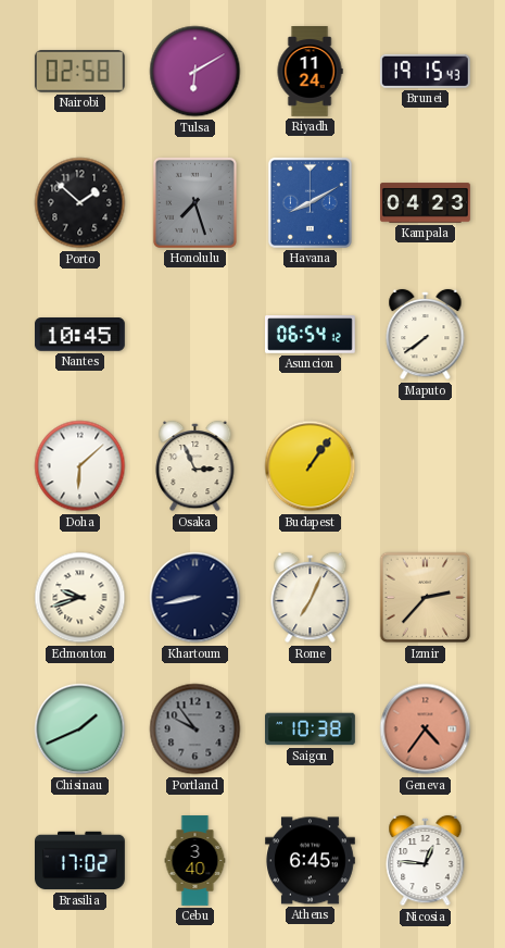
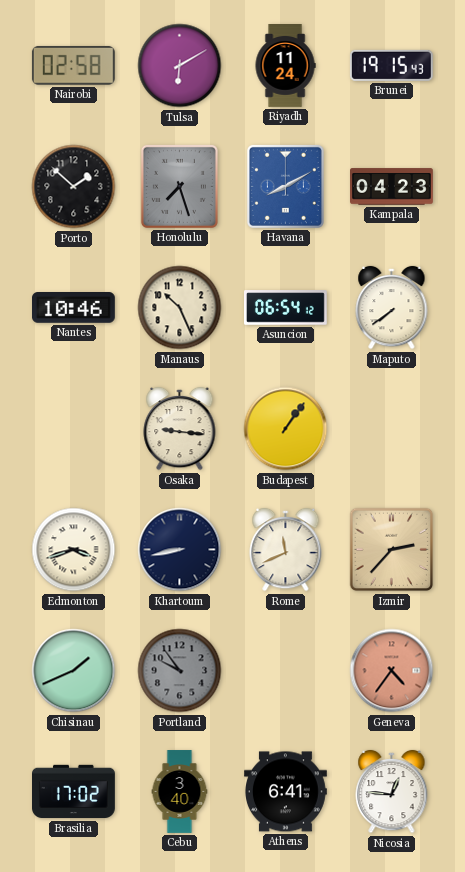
Nantes: 10:45 -> 10:46 (74, 308)
Manaus: none -> 10:26 (180, 308)
Doha: 6:08 -> none (80, 466)
Osaka: 2:56 -> 9:16 (180, 429)
Edmonton: 9:42 -> 3:42 (74, 550)
Rome: 7:04 -> 11:41 (286, 550)
Saigon: 10:38 -> none (311, 729)
Athens: 6:45 -> 6:41 (286, 792)
